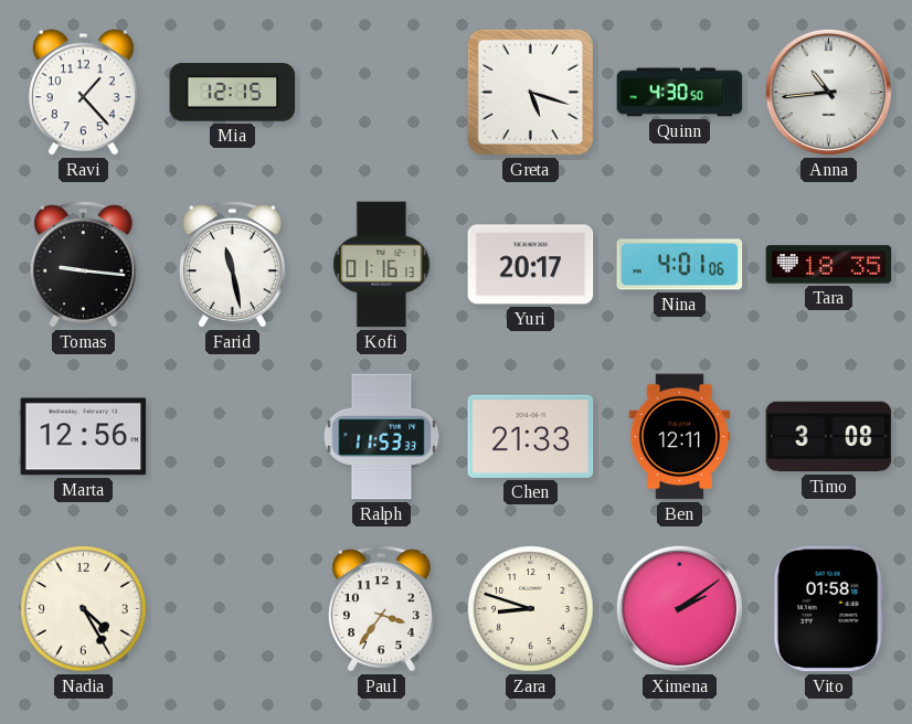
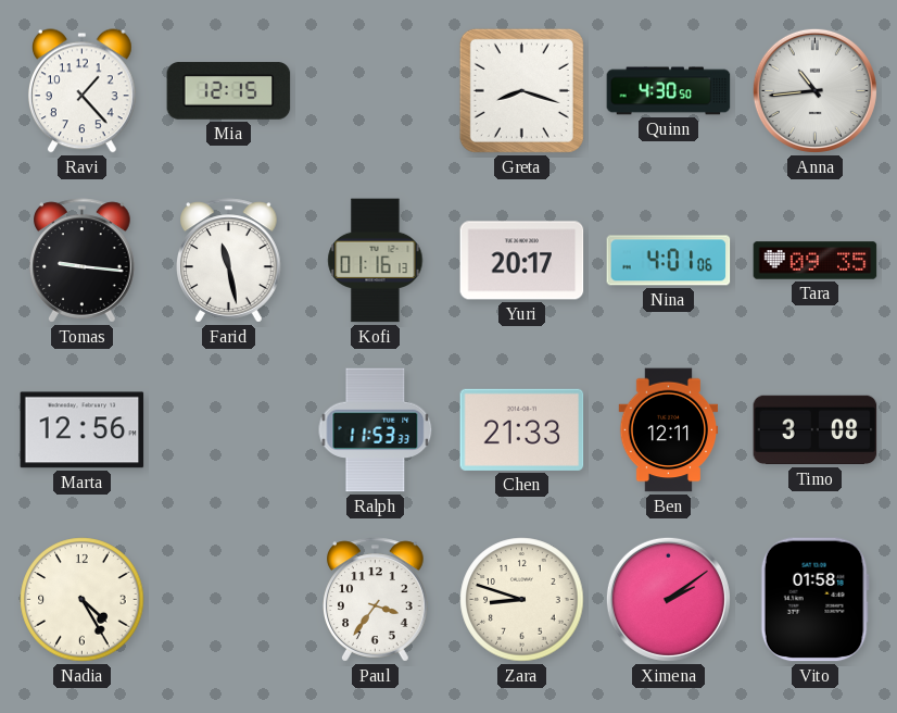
Greta: 5:18 -> 8:18 (521, 90)
Tara: 18:35 -> 09:35 (816, 261)
